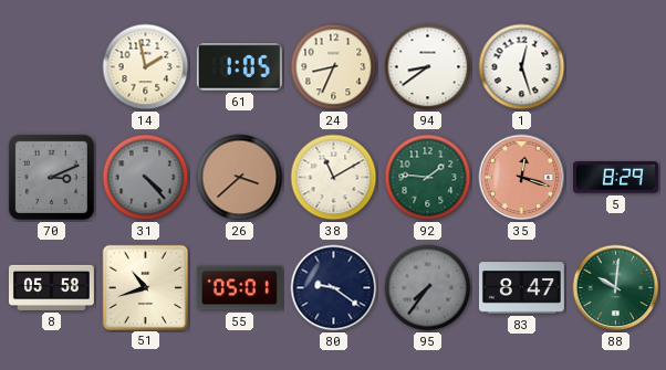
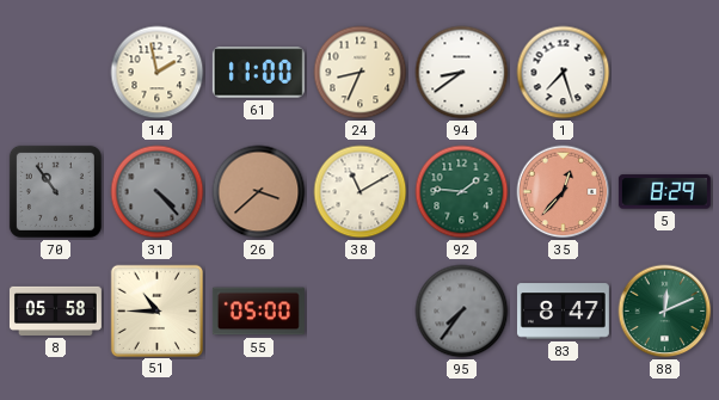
61: 1:05 -> 11:00 (258, 73)
1: 12:27 -> 7:27 (564, 73)
70: 3:11 -> 10:54 (55, 191)
35: 12:18 -> 12:37 (564, 192)
51: 10:42 -> 10:45 (156, 310)
55: 05:01 -> 05:00 (258, 312)
80: 9:21 -> none (334, 288)
88: 10:01 -> 12:11 (665, 312)
